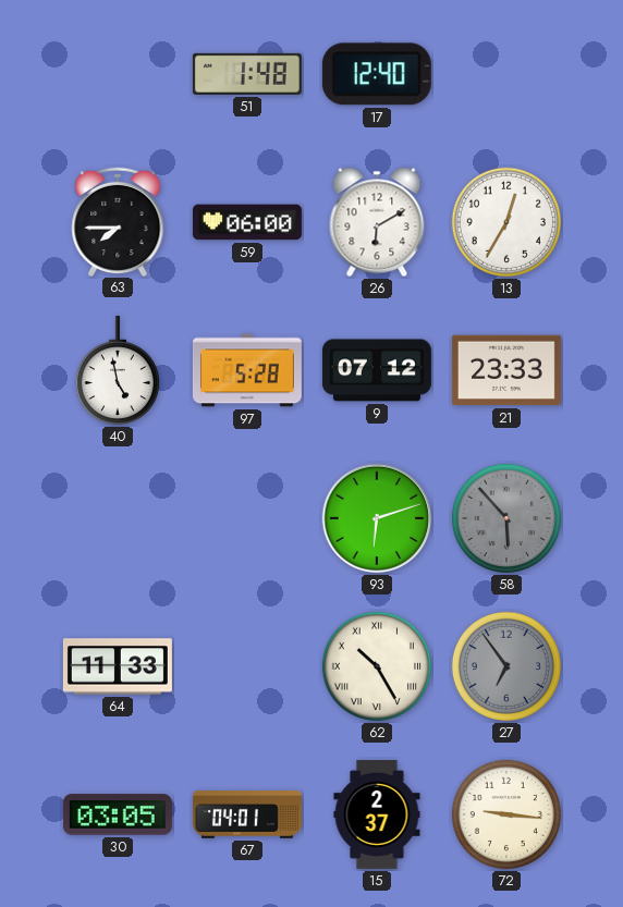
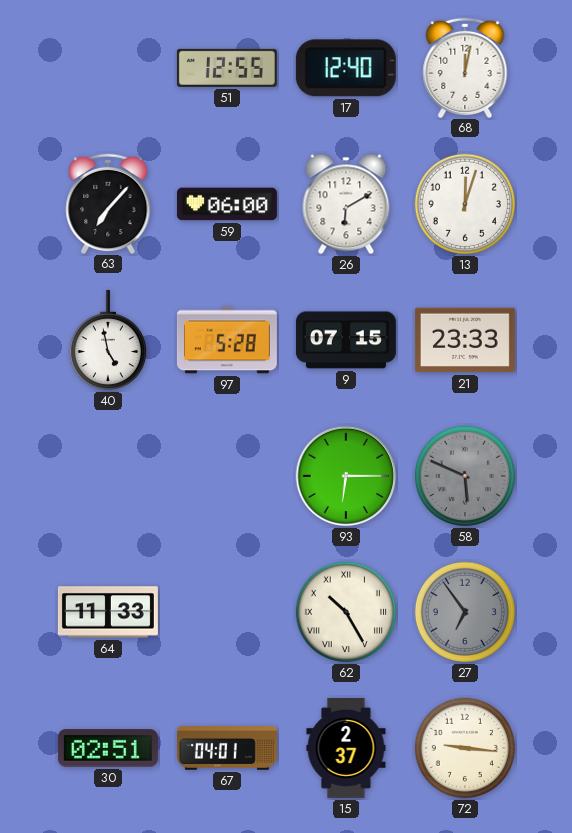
51: 1:48 -> 12:55 (227, 68)
68: none -> 12:02 (465, 67)
63: 7:45 -> 7:07 (108, 203)
13: 12:35 -> 12:03 (465, 204)
9: 07:12 -> 07:15 (346, 340)
93: 6:12 -> 6:15 (346, 476)
58: 5:53 -> 5:49 (465, 476)
30: 03:05 -> 02:51 (108, 748)
